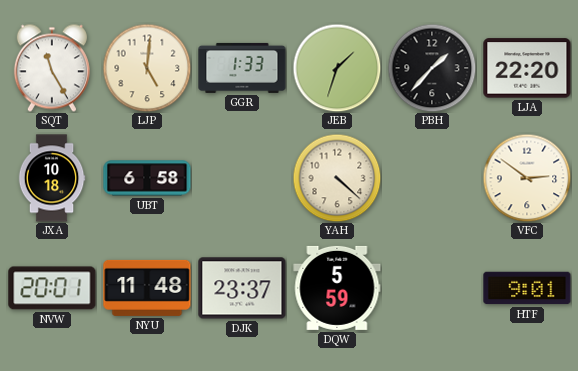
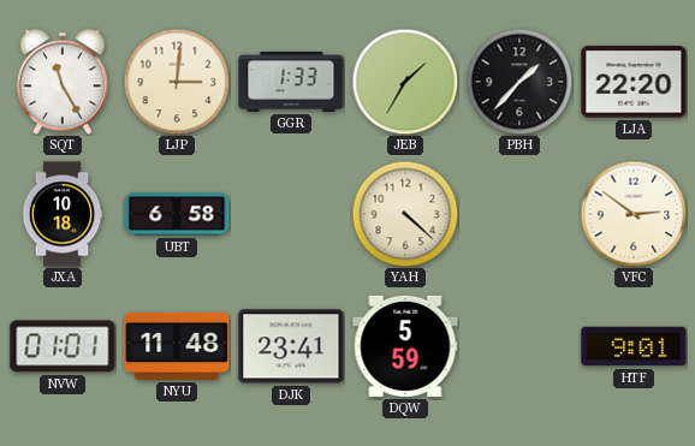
LJP: 5:01 -> 3:01 (177, 82)
JEB: 1:33 -> 1:35 (405, 82)
NVW: 20:01 -> 01:01 (63, 346)
DJK: 23:37 -> 23:41 (291, 346)
